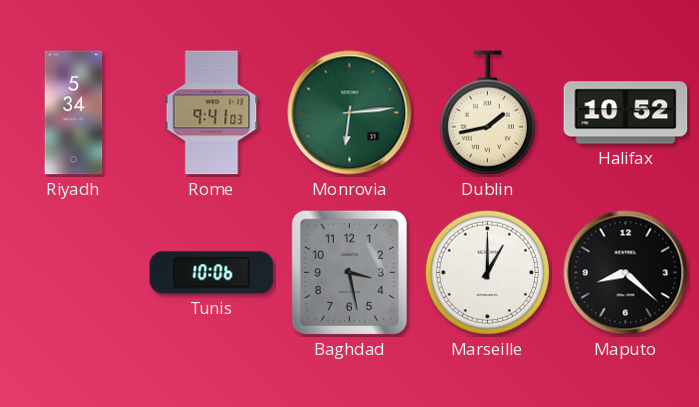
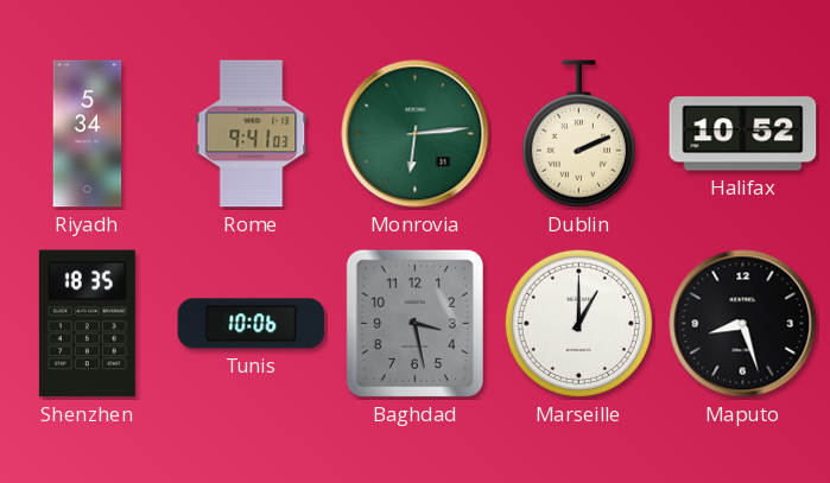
Dublin: 1:43 -> 2:11 (578, 134)
Shenzhen: none -> 18:35 (87, 324)
Maputo: 8:22 -> 8:27 (743, 324)
